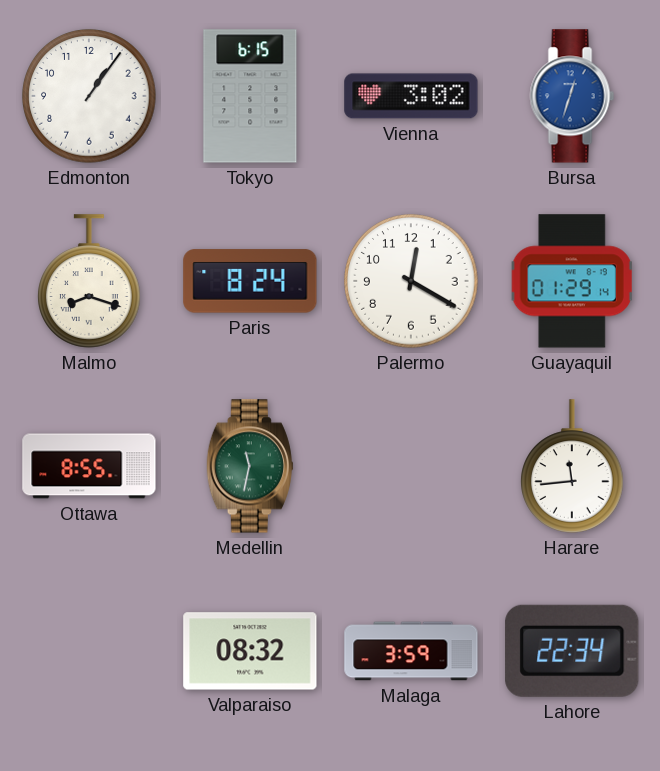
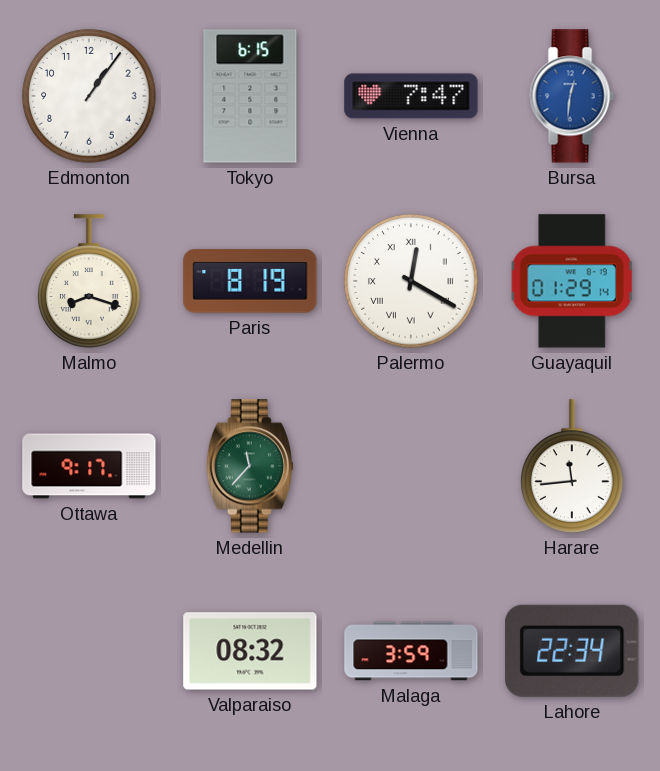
Vienna: 3:02 -> 7:47 (411, 96)
Bursa: 12:33 -> 12:31 (572, 96)
Paris: 8:24 -> 8:19 (250, 281)
Palermo numerals: Arabic -> Roman (411, 281)
Ottawa: 8:55 -> 9:17 (89, 466)
Medellin: 11:32 -> 11:37 (250, 466)
